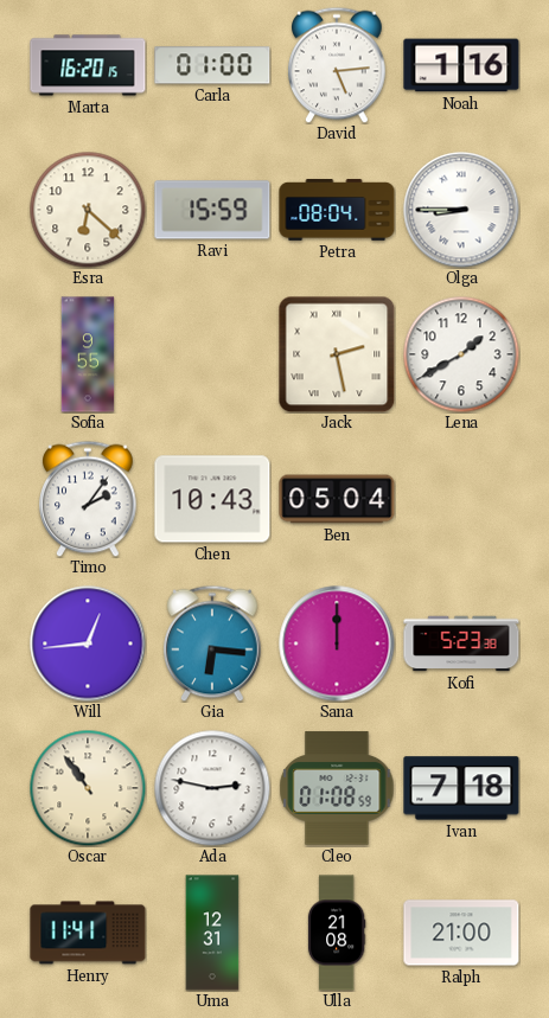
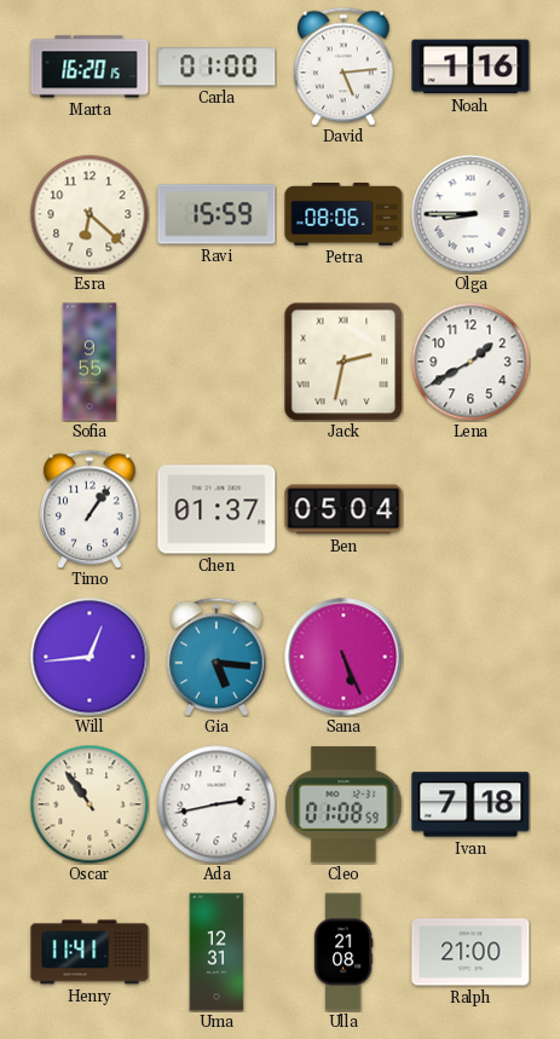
Petra: 08:04 -> 08:06 (343, 215)
Jack: 2:28 -> 2:32 (343, 362)
Timo: 2:06 -> 1:06 (91, 509)
Chen: 10:43 -> 01:37 (217, 509)
Gia: 6:16 -> 5:16 (218, 657)
Sana: 12:00 -> 5:26 (343, 657)
Kofi: 5:23 -> none (461, 644)
Ada: 2:47 -> 2:43 (217, 804)
